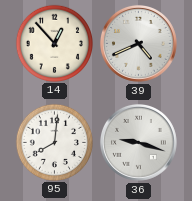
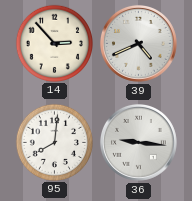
14: 12:53 -> 2:53 (54, 43)
36: 9:18 -> 9:16 (138, 142)
